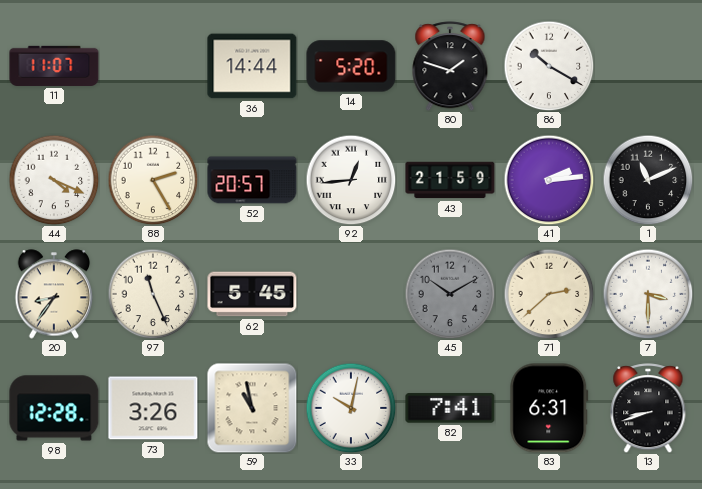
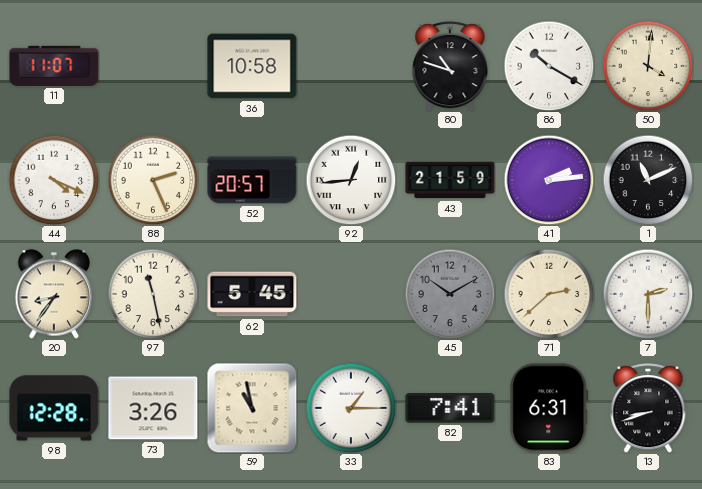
36: 14:44 -> 10:58 (252, 66)
14: 5:20 -> none (351, 66)
80: 1:48 -> 10:48 (450, 66)
50: none -> 4:01 (648, 66)
88: 2:25 -> 2:26 (153, 180)
97: 11:26 -> 11:28 (153, 294)
7: 3:30 -> 2:30 (648, 294)
33: 10:02 -> 1:15 (351, 408)
